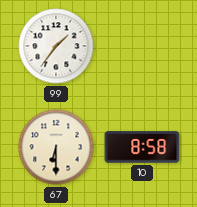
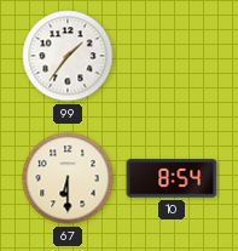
10: 8:58 -> 8:54 (172, 178)
